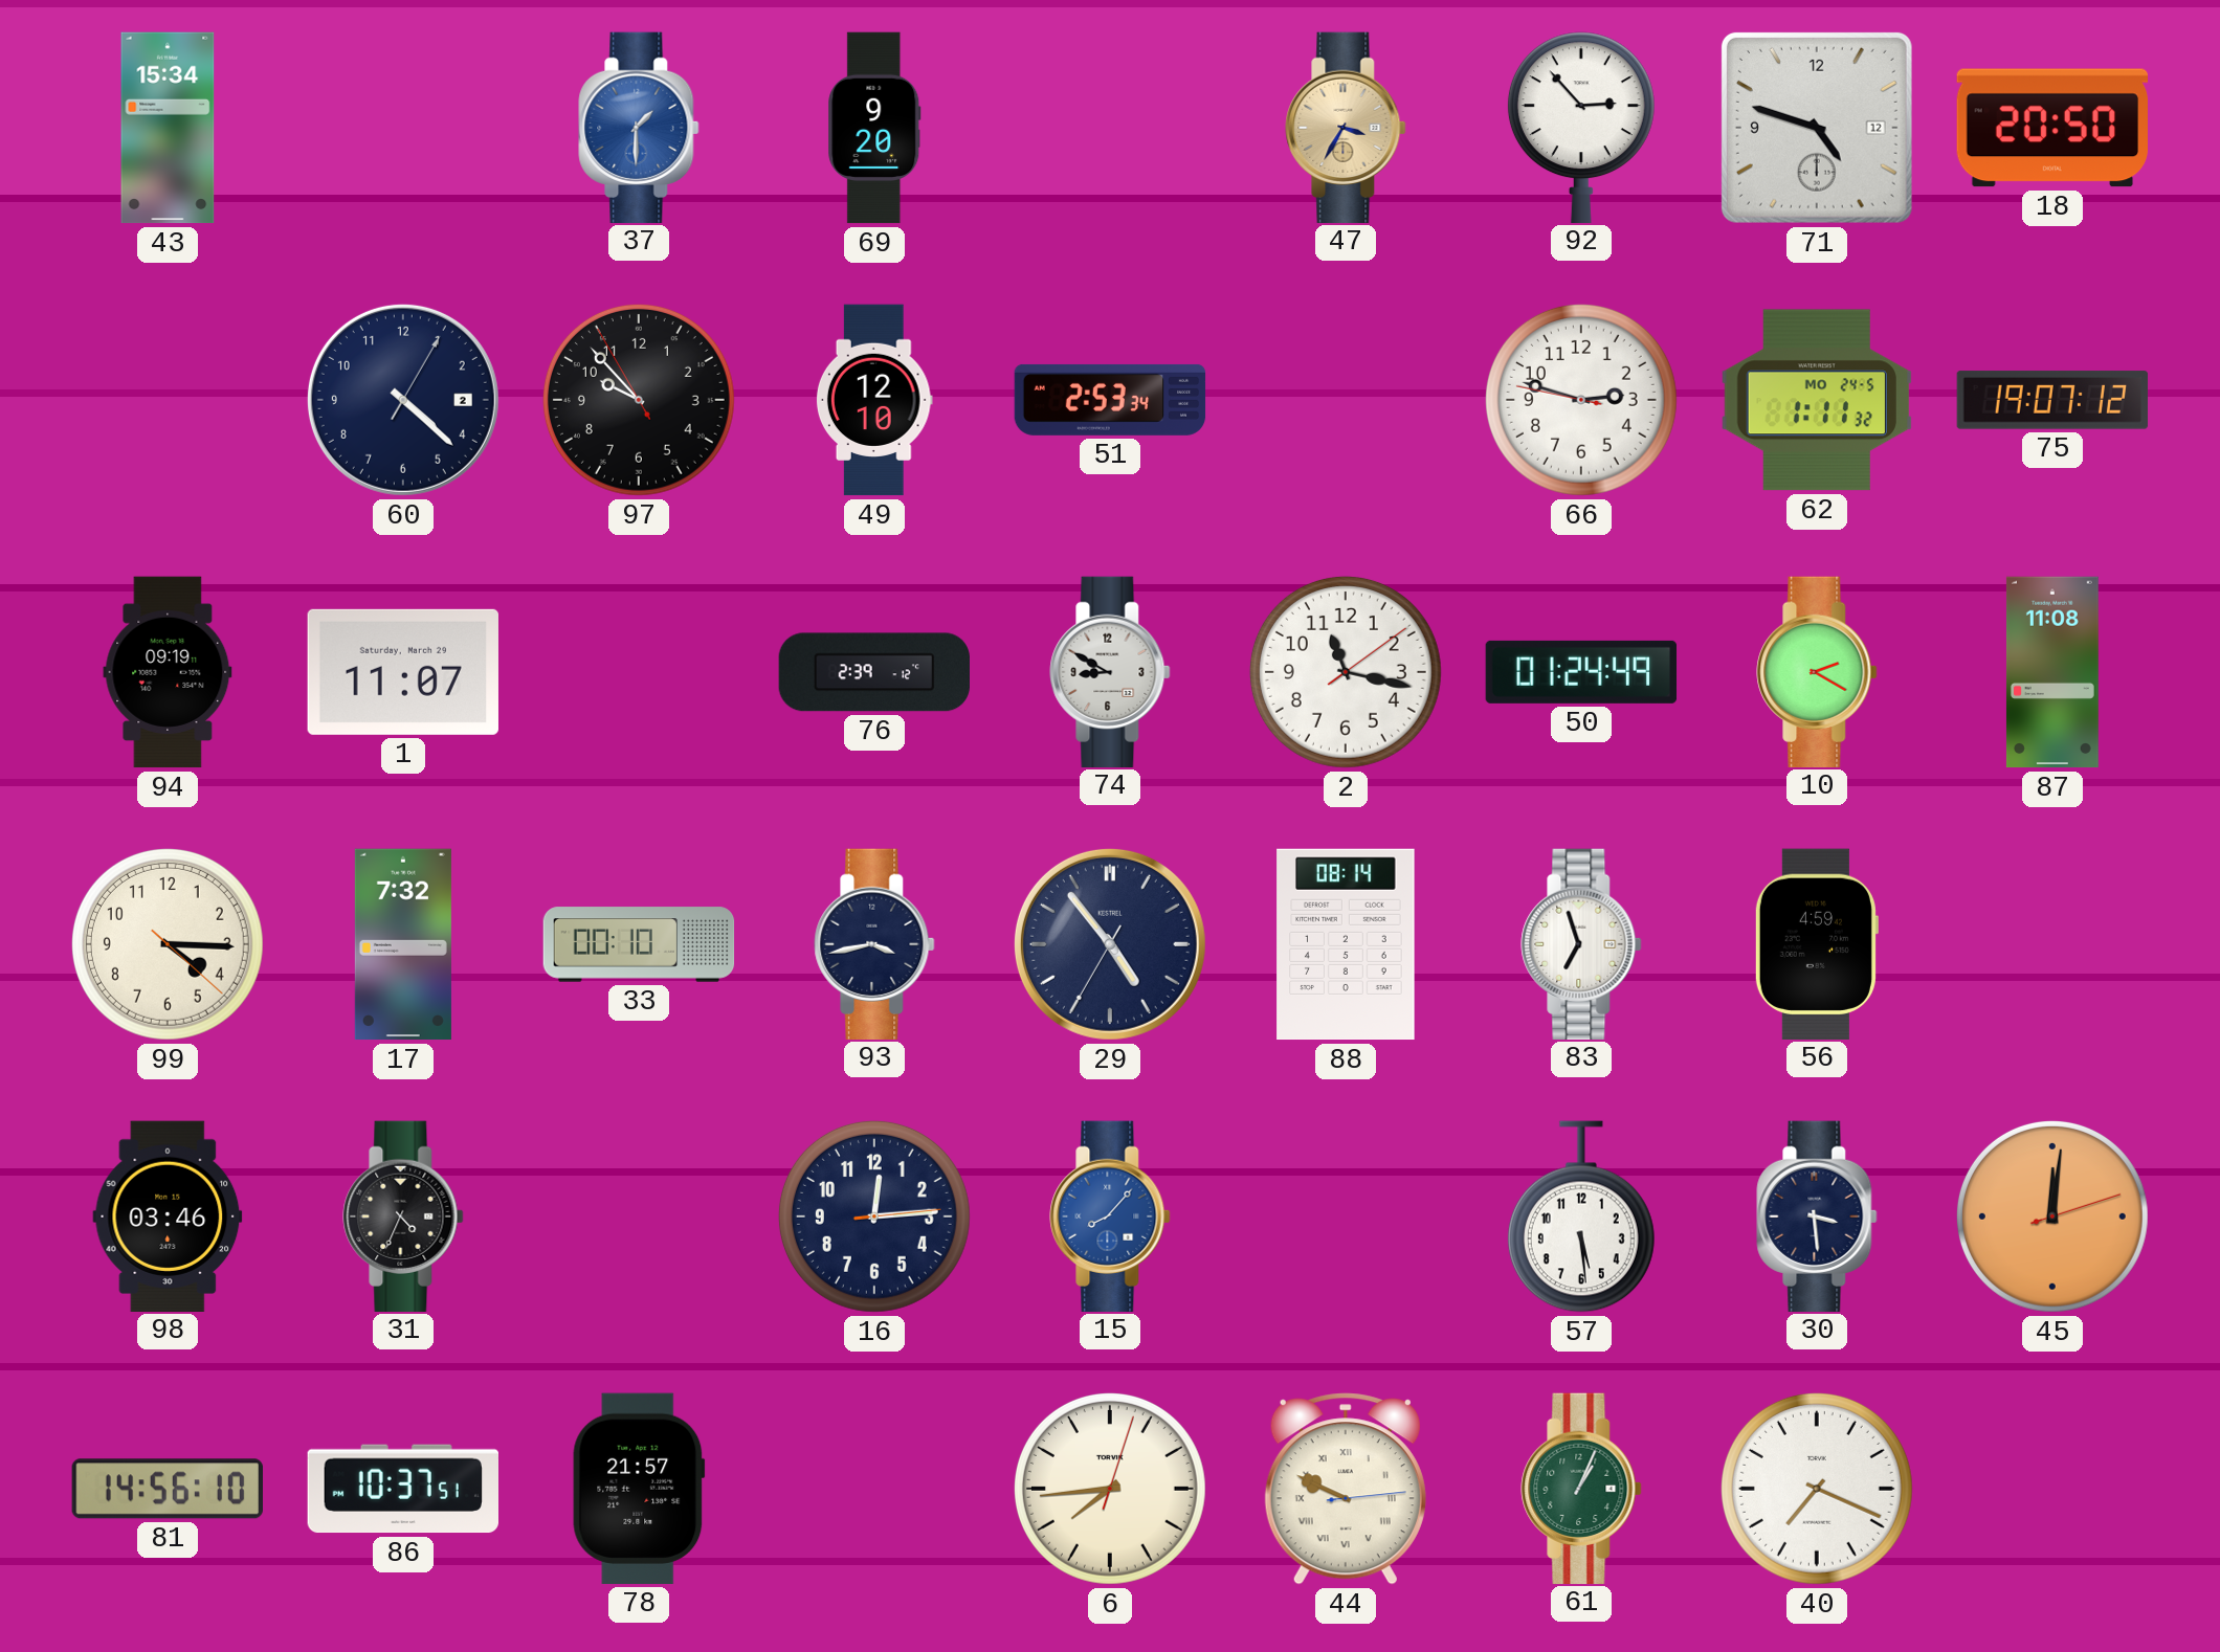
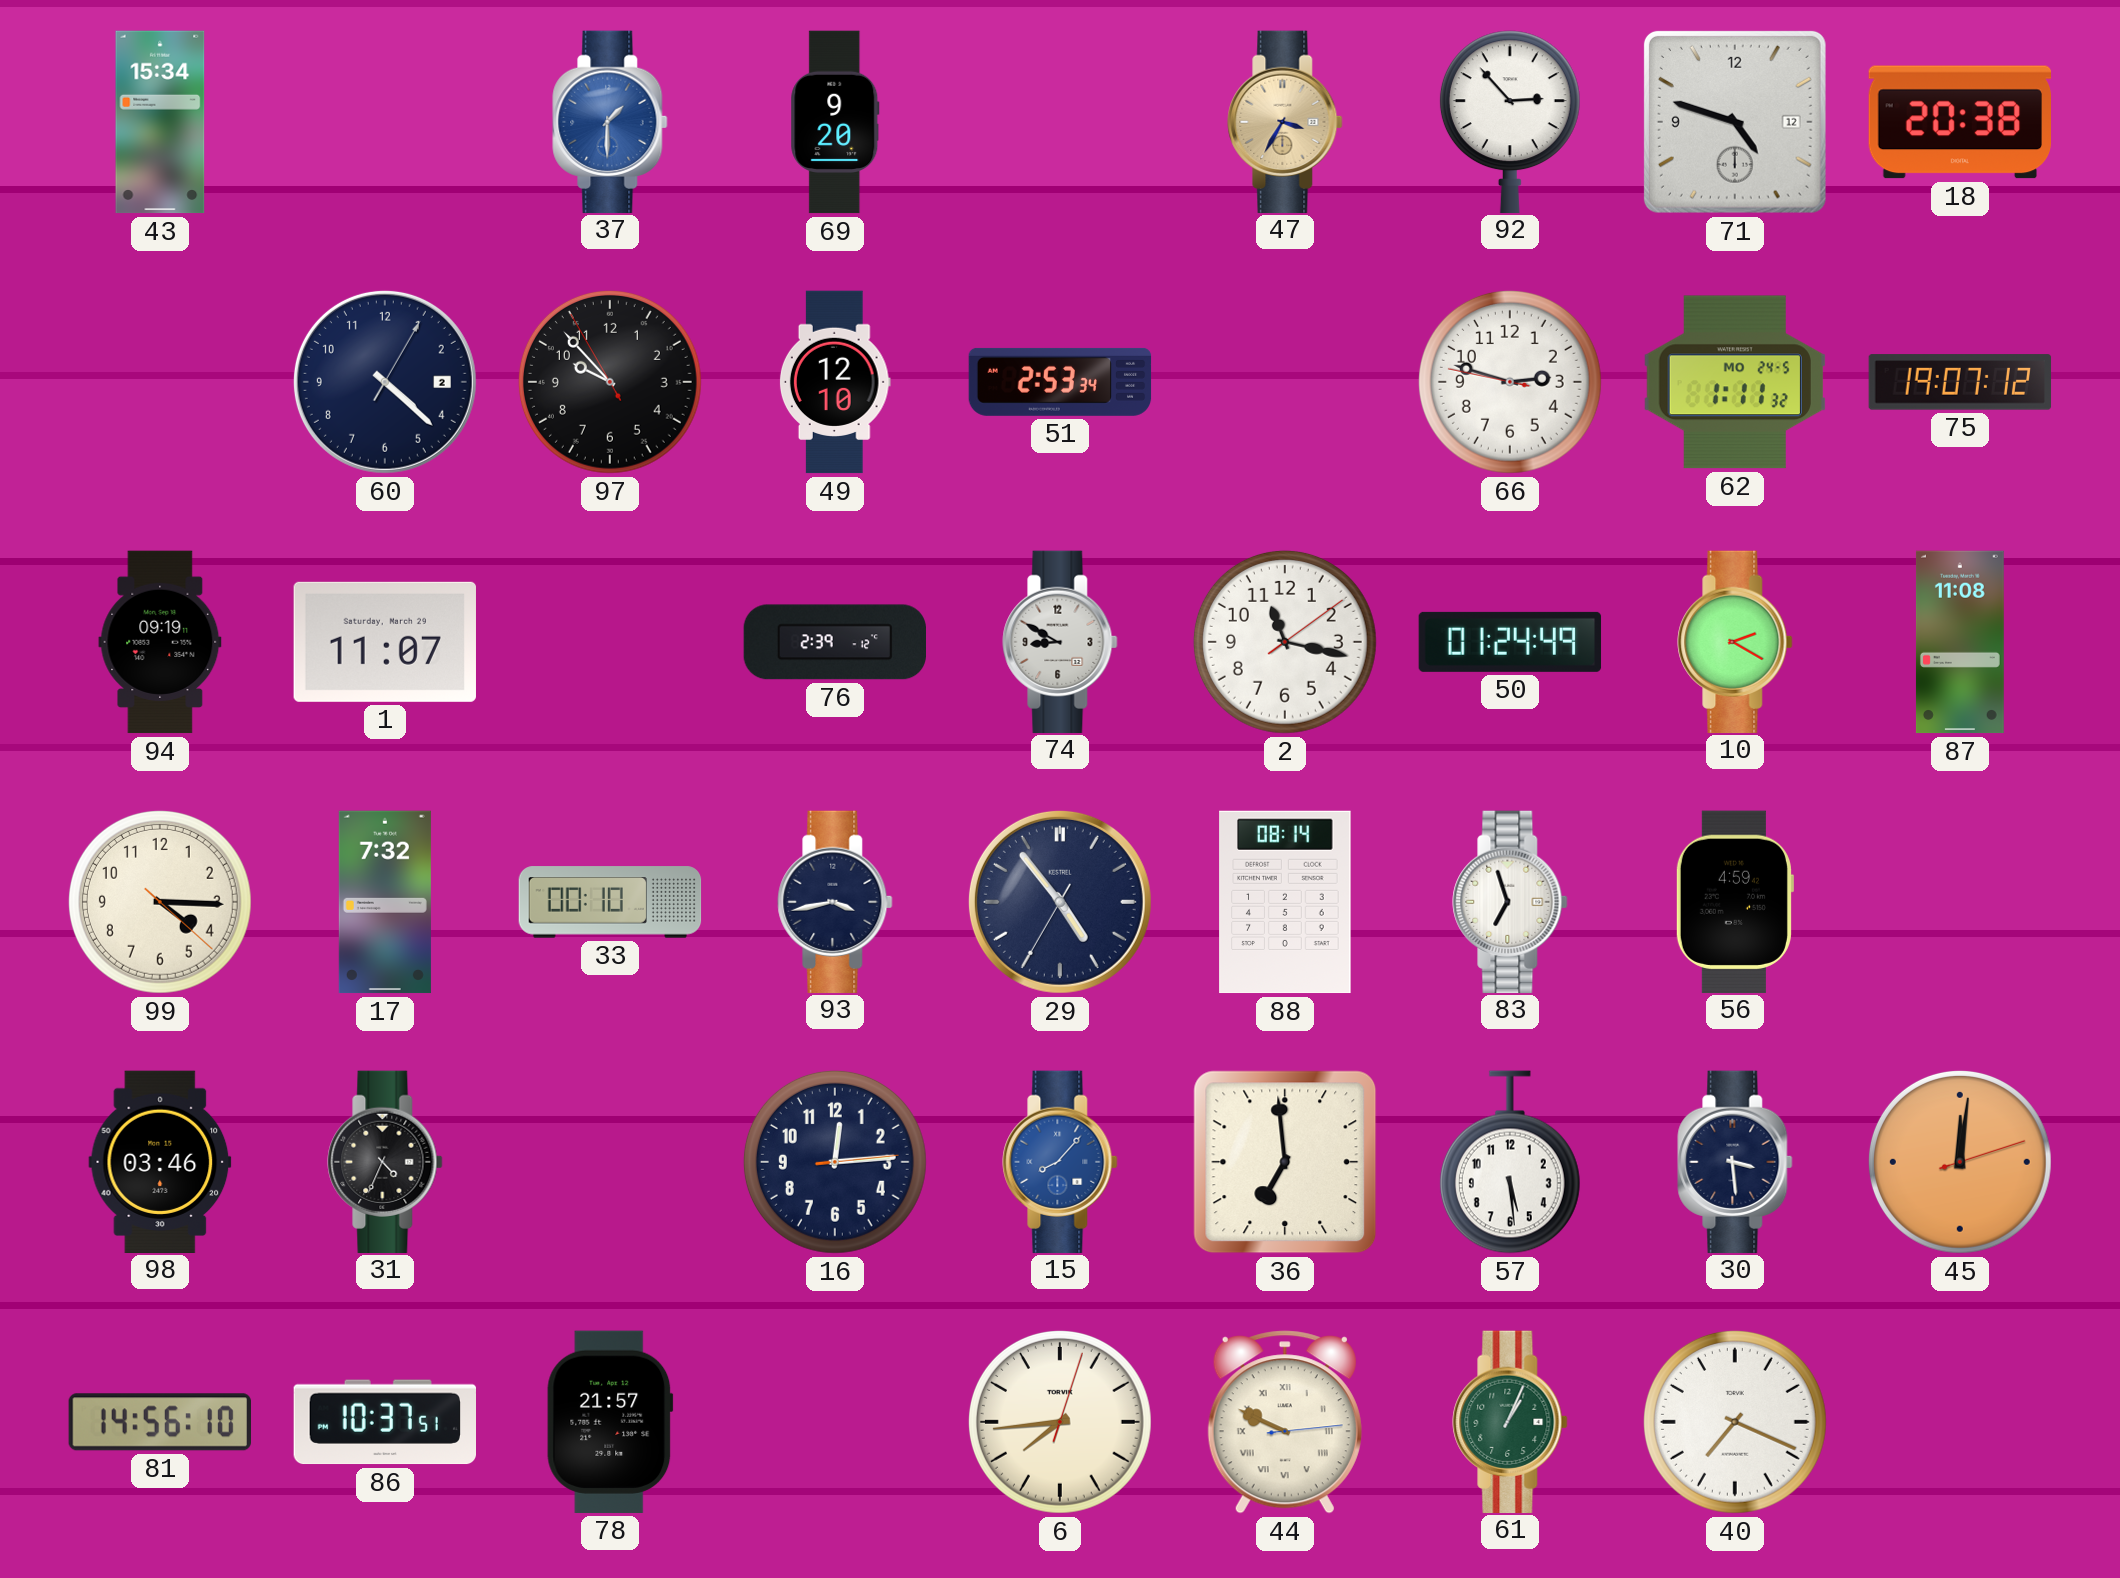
18: 20:50 -> 20:38 (1959, 122)
36: none -> 6:59 (1285, 1162)
